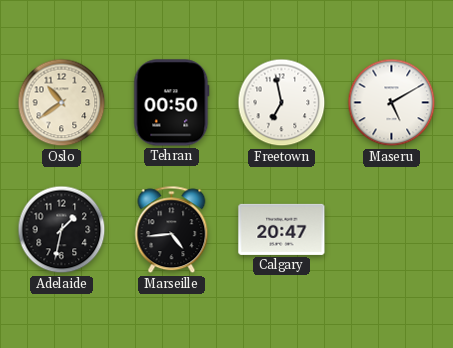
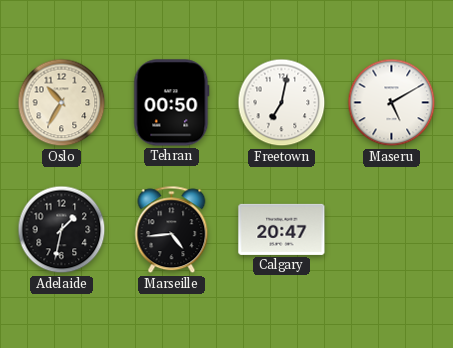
Oslo: 10:39 -> 10:35 (62, 103)
Freetown: 6:58 -> 7:02 (282, 103)
